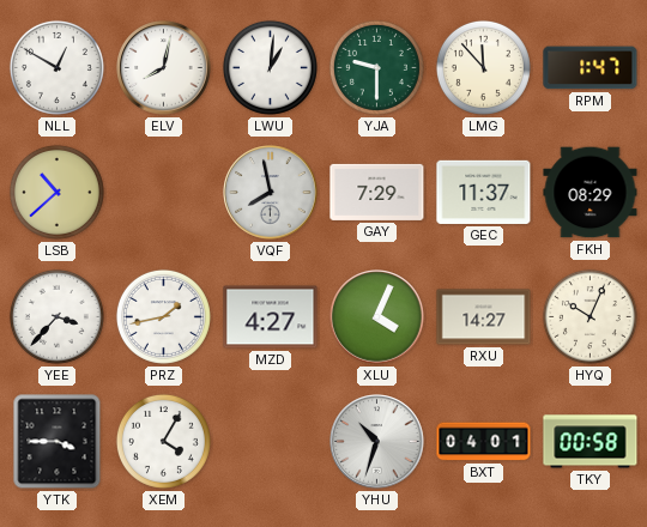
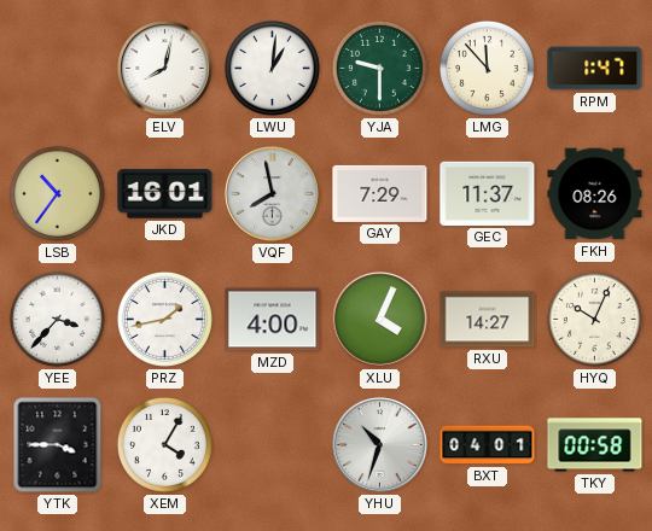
NLL: 12:50 -> none (56, 67)
LSB: 10:38 -> 10:36 (57, 193)
JKD: none -> 16:01 (165, 194)
FKH: 08:29 -> 08:26 (595, 194)
MZD: 4:27 -> 4:00 (273, 320)
